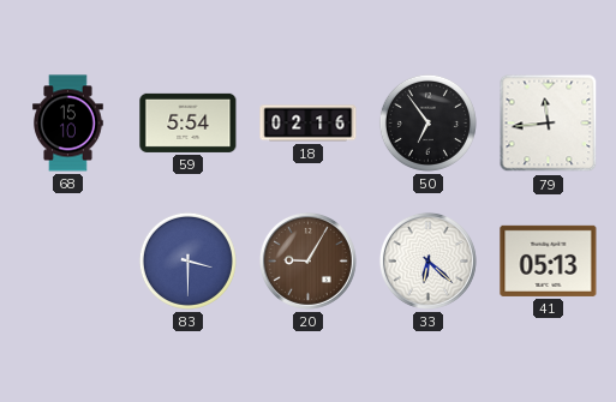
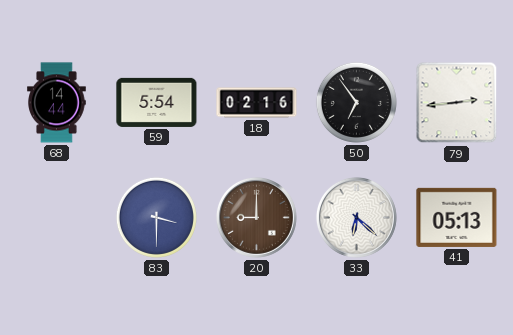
68: 15:10 -> 14:44 (57, 103)
79: 11:44 -> 2:44 (457, 103)
20: 9:05 -> 9:00 (256, 217)
